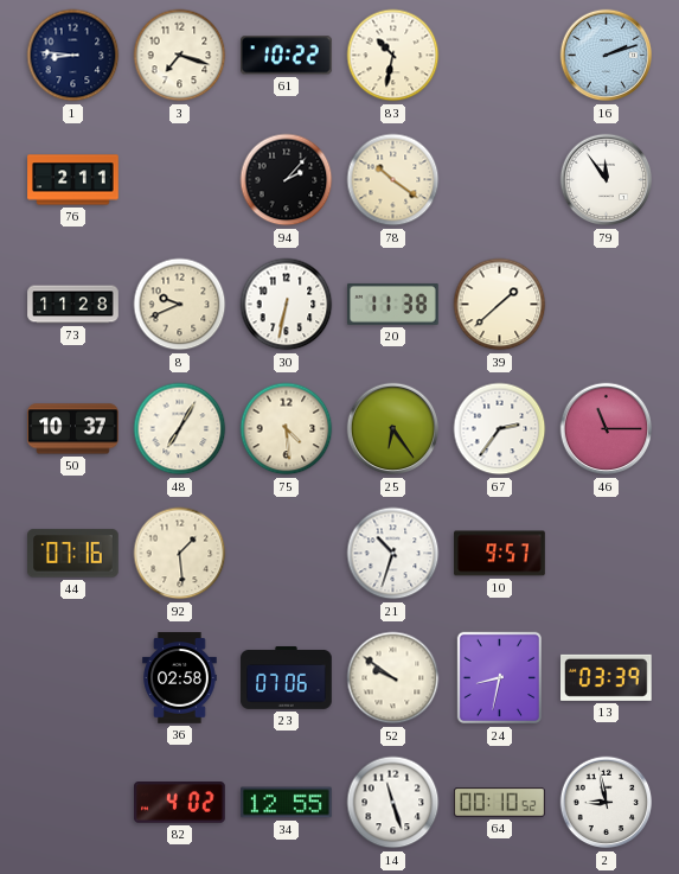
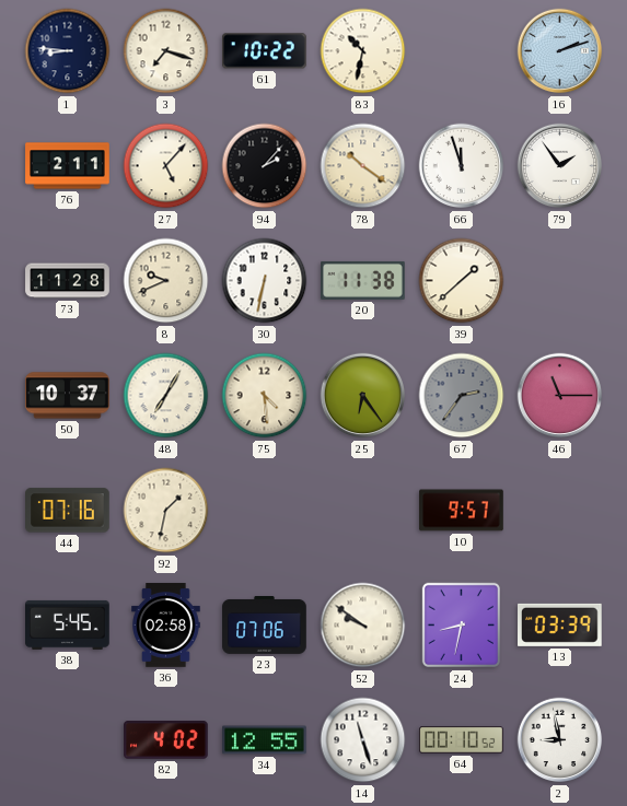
27: none -> 5:07 (166, 166)
66: none -> 11:57 (462, 166)
79: 11:54 -> 1:54 (560, 166)
67 dial: white -> grey (462, 396)
92: 1:29 -> 1:32 (166, 511)
21: 10:33 -> none (393, 554)
38: none -> 5:45 (68, 624)
